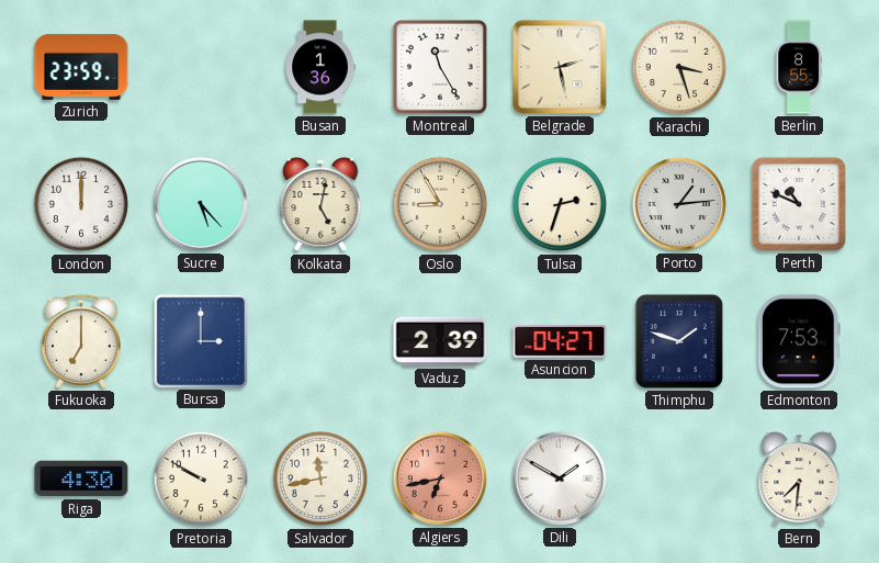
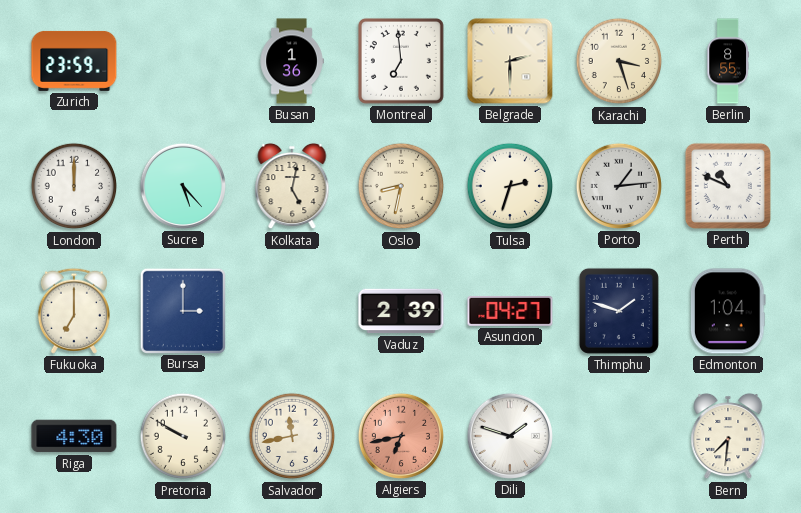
Montreal: 11:25 -> 6:59 (401, 61)
Belgrade: 2:28 -> 2:30 (510, 61)
Oslo: 8:55 -> 8:32 (401, 186)
Edmonton: 7:53 -> 1:04 (728, 311)
Dili: 1:50 -> 1:48 (510, 436)
